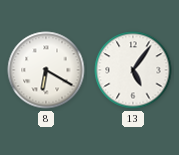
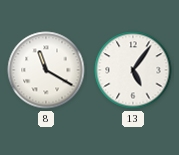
8: 6:20 -> 11:20 (46, 70)
